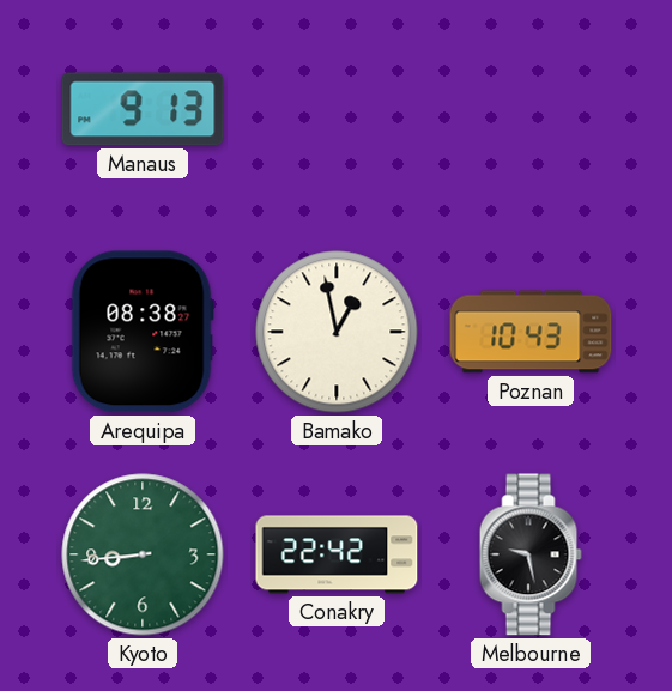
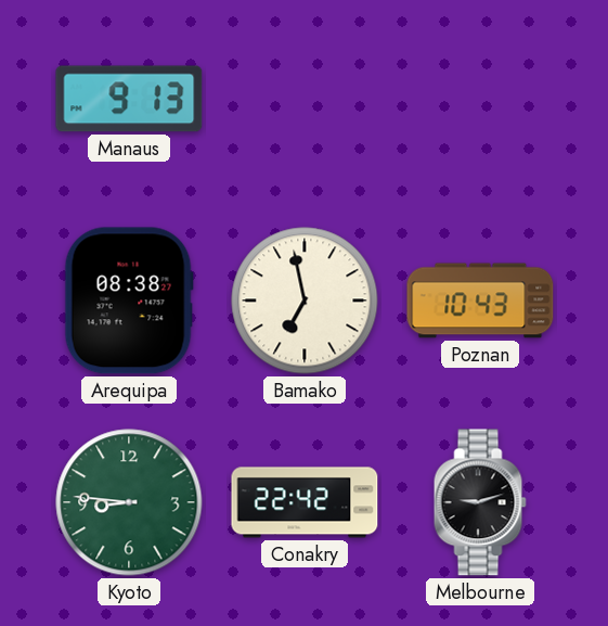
Bamako: 12:58 -> 6:58 (305, 301)
Kyoto: 8:44 -> 8:46 (129, 502)
Melbourne: 9:28 -> 9:12 (480, 502)
